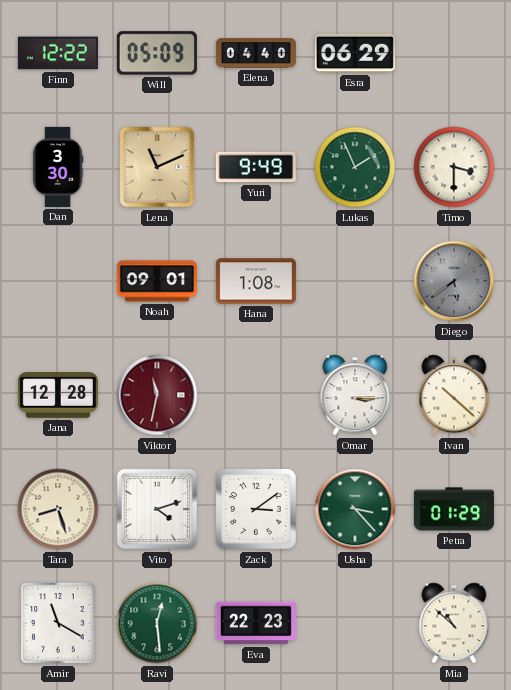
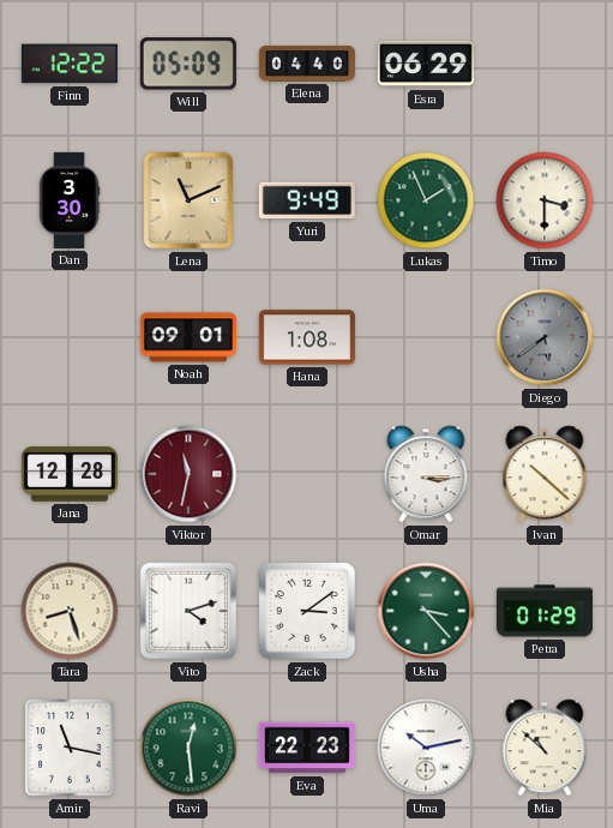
Amir: 11:20 -> 11:17 (70, 748)
Uma: none -> 10:13 (426, 748)
